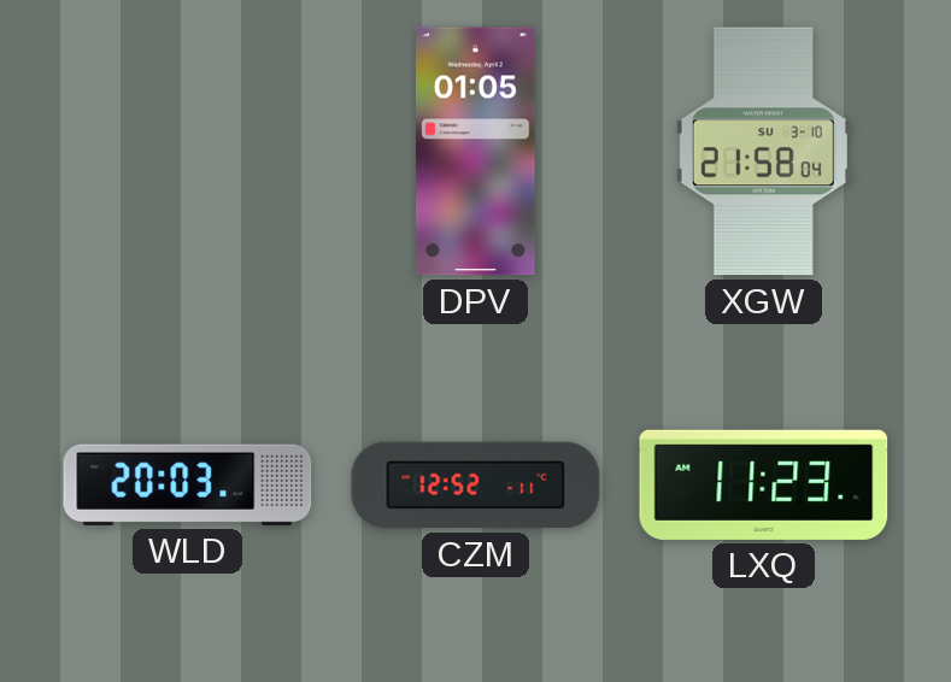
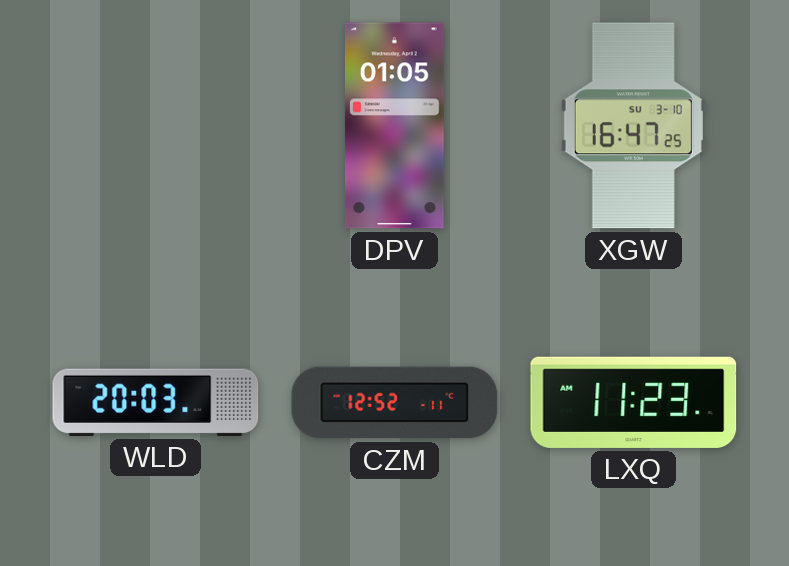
XGW: 21:58 -> 16:47 (633, 126)
